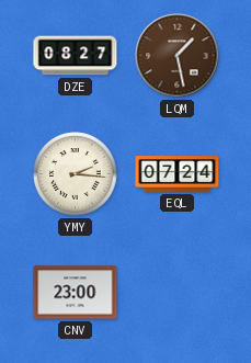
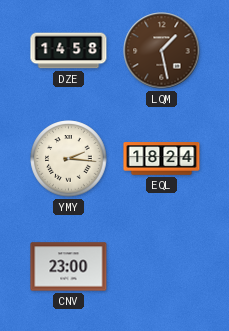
DZE: 08:27 -> 14:58 (69, 51)
EQL: 07:24 -> 18:24 (162, 159)
